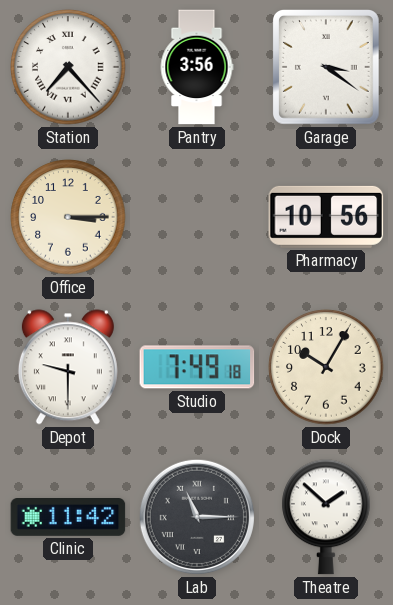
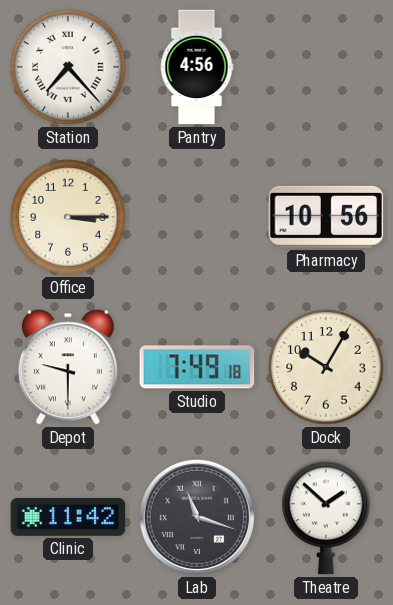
Pantry: 3:56 -> 4:56 (197, 67)
Garage: 3:21 -> none (327, 68)
Lab: 11:15 -> 11:18 (197, 517)
